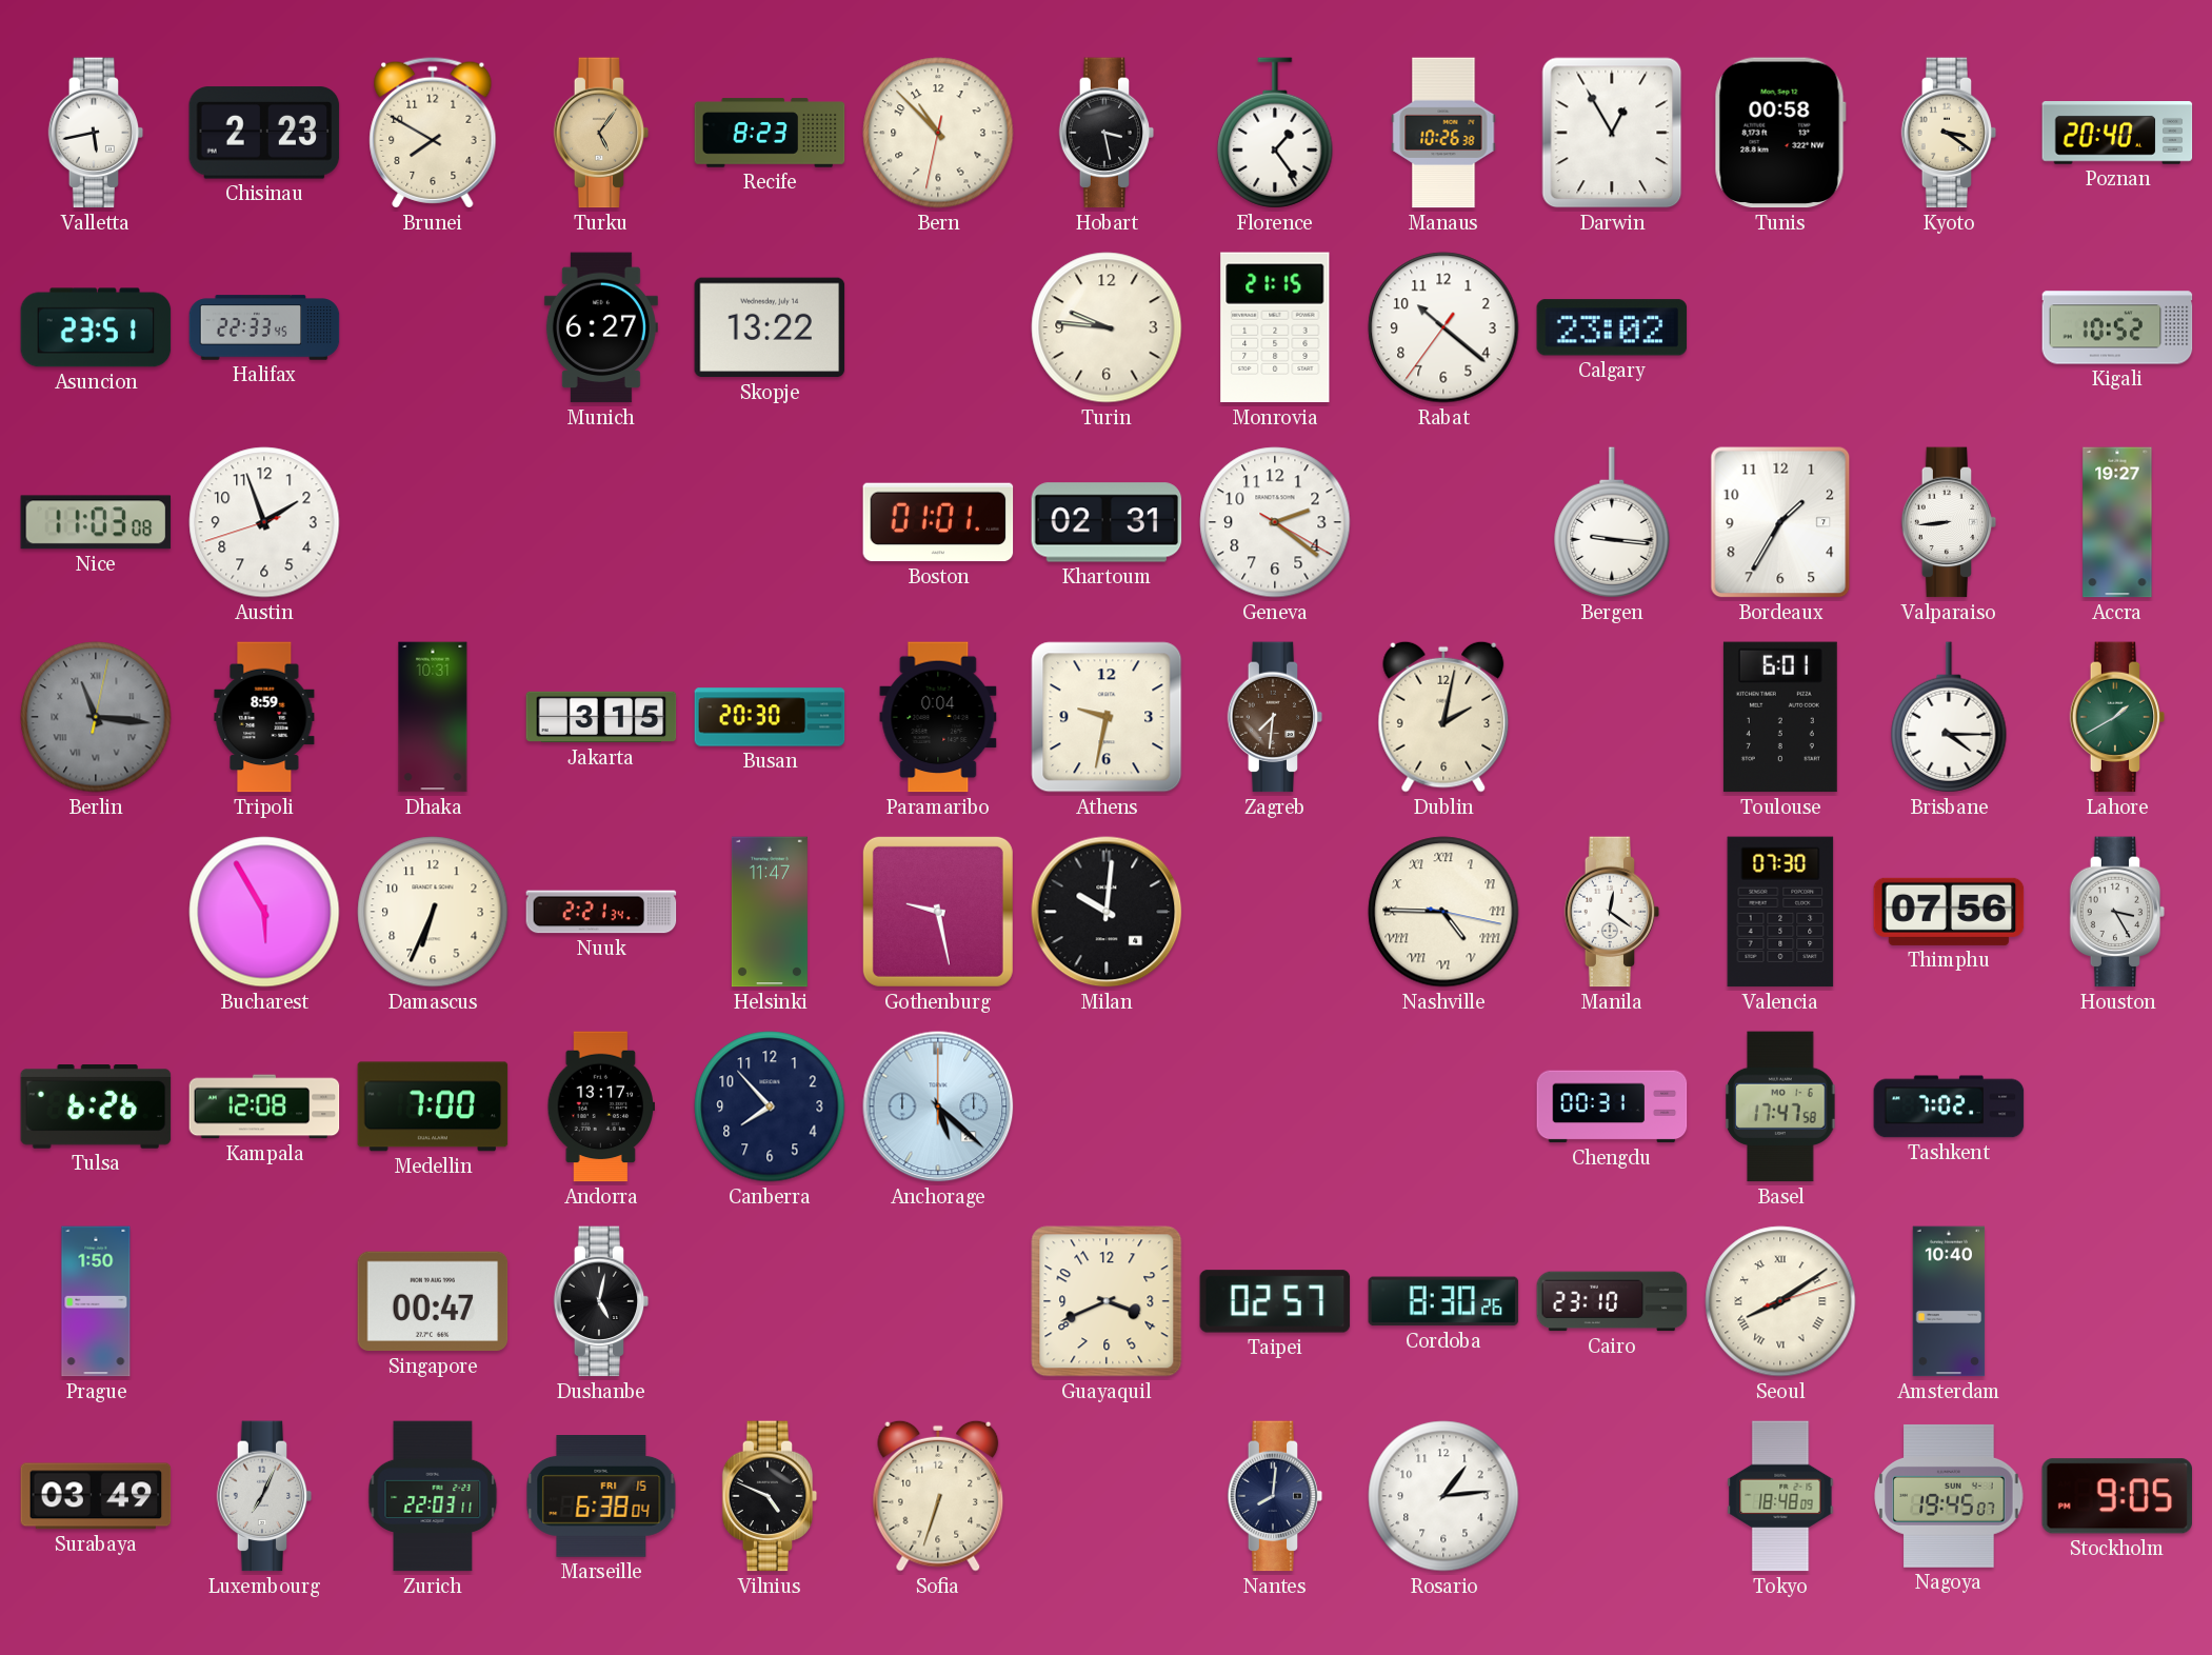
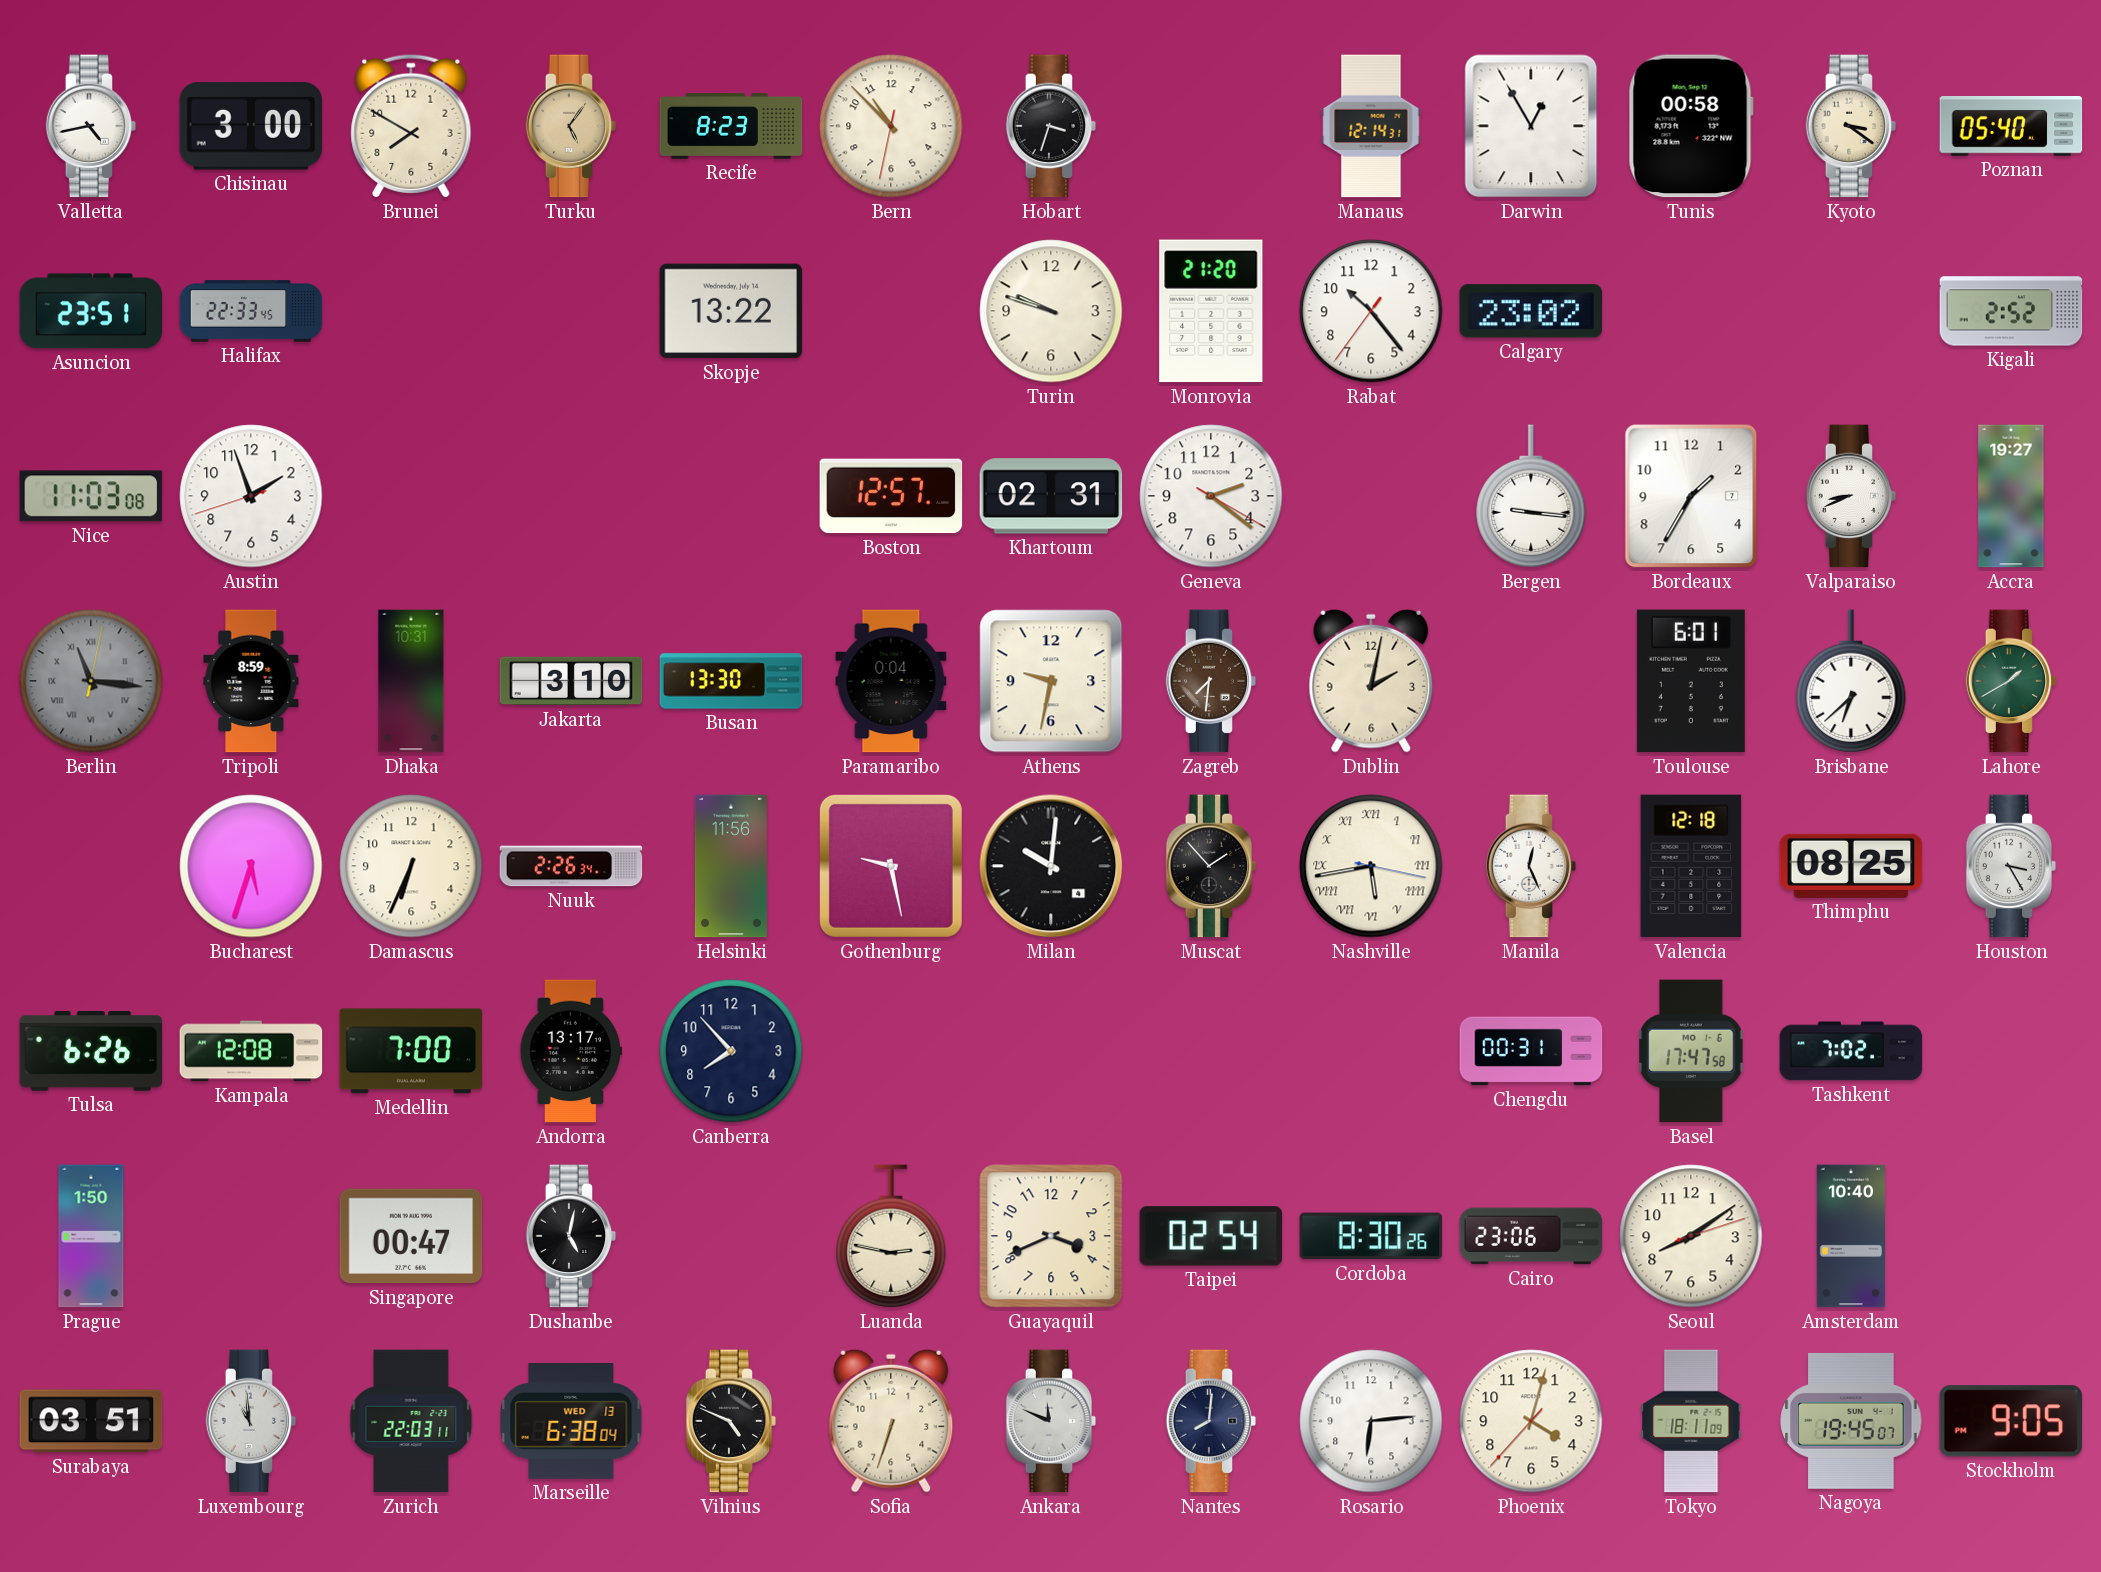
Valletta: 5:43 -> 4:43 (91, 126)
Chisinau: 2:23 -> 3:00 (251, 126)
Hobart: 3:28 -> 3:33 (1051, 126)
Florence: 1:24 -> none (1275, 133)
Manaus: 10:26 -> 12:14 (1371, 126)
Poznan: 20:40 -> 05:40 (2011, 127)
Munich: 6:27 -> none (601, 327)
Turin: 9:46 -> 9:48 (1051, 311)
Monrovia: 21:15 -> 21:20 (1211, 311)
Rabat: 10:21 -> 10:23 (1371, 311)
Kigali: 10:52 -> 2:52 (2011, 311)
Boston: 01:01 -> 12:57 (891, 496)
Valparaiso: 8:44 -> 8:41 (1851, 496)
Jakarta: 3:15 -> 3:10 (571, 681)
Busan: 20:30 -> 13:30 (731, 681)
Brisbane: 4:15 -> 6:38 (1851, 681)
Bucharest: 5:55 -> 5:33 (251, 866)
Nuuk: 2:21 -> 2:26 (571, 866)
Helsinki: 11:47 -> 11:56 (731, 866)
Muscat: none -> 1:53 (1211, 866)
Nashville: 4:45 -> 5:43 (1371, 866)
Manila: 12:21 -> 12:26 (1531, 866)
Valencia: 07:30 -> 12:18 (1691, 866)
Thimphu: 07:56 -> 08:25 (1851, 866)
Anchorage: 5:22 -> none (938, 1106)
Luanda: none -> 2:47 (891, 1236)
Taipei: 02:57 -> 02:54 (1211, 1236)
Cairo: 23:10 -> 23:06 (1531, 1236)
Seoul numerals: Roman -> Arabic (1691, 1236)
Surabaya: 03:49 -> 03:51 (91, 1421)
Luxembourg: 7:04 -> 10:59 (251, 1421)
Marseille date: FRI 15 -> WED 13 (571, 1422)
Ankara: none -> 11:49 (1051, 1421)
Rosario: 1:14 -> 6:14 (1371, 1421)
Phoenix: none -> 4:02 (1531, 1421)
Tokyo: 18:48 -> 18:11 (1691, 1421)
